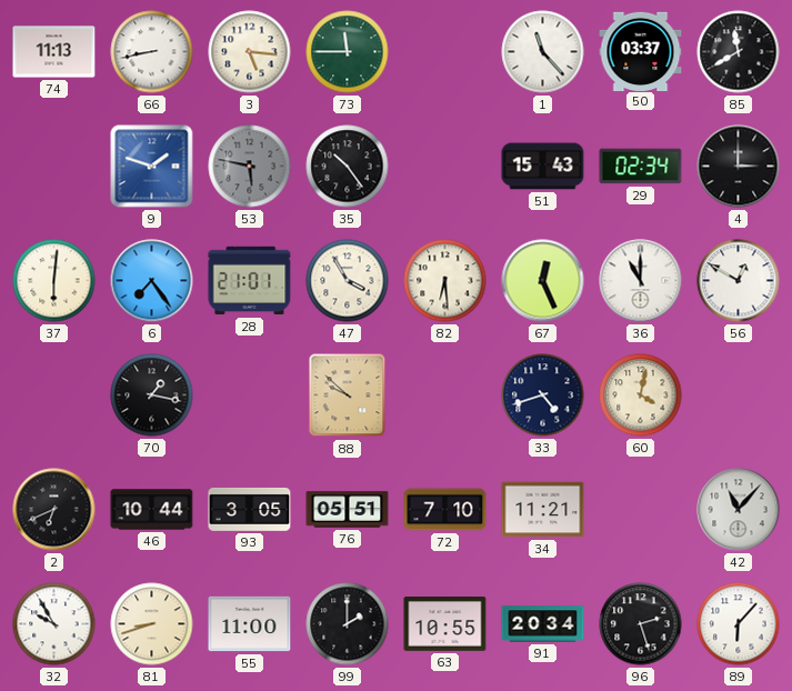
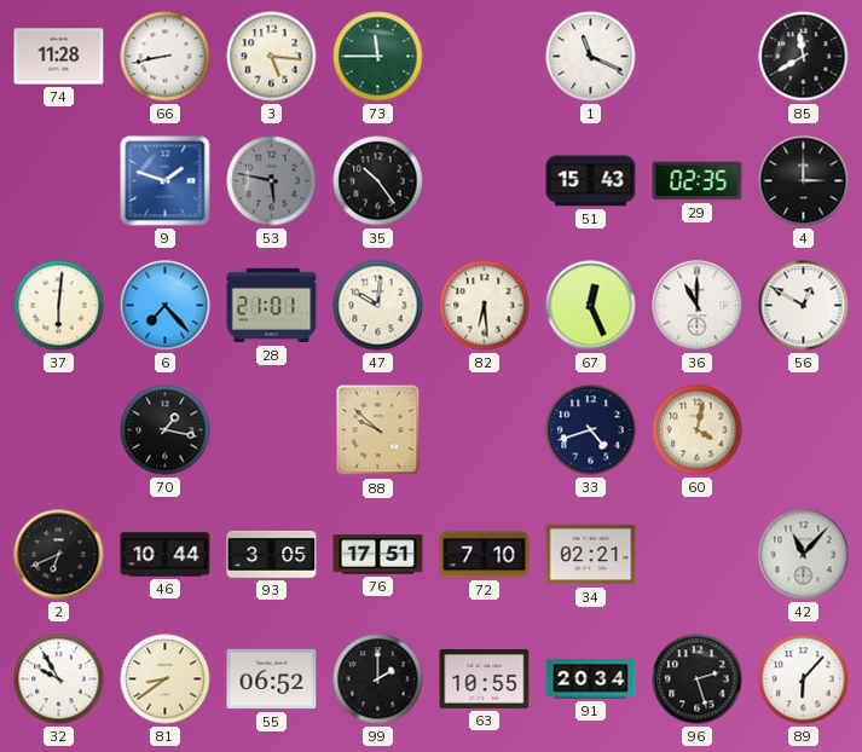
74: 11:13 -> 11:28 (59, 57)
1: 11:23 -> 11:19 (591, 57)
50: 03:37 -> none (641, 51)
29: 02:34 -> 02:35 (698, 181)
6: 7:24 -> 7:23 (166, 306)
47: 3:55 -> 10:01 (378, 306)
76: 05:51 -> 17:51 (378, 555)
34: 11:21 -> 02:21 (591, 555)
81: 8:42 -> 8:39 (166, 679)
55: 11:00 -> 06:52 (272, 679)
